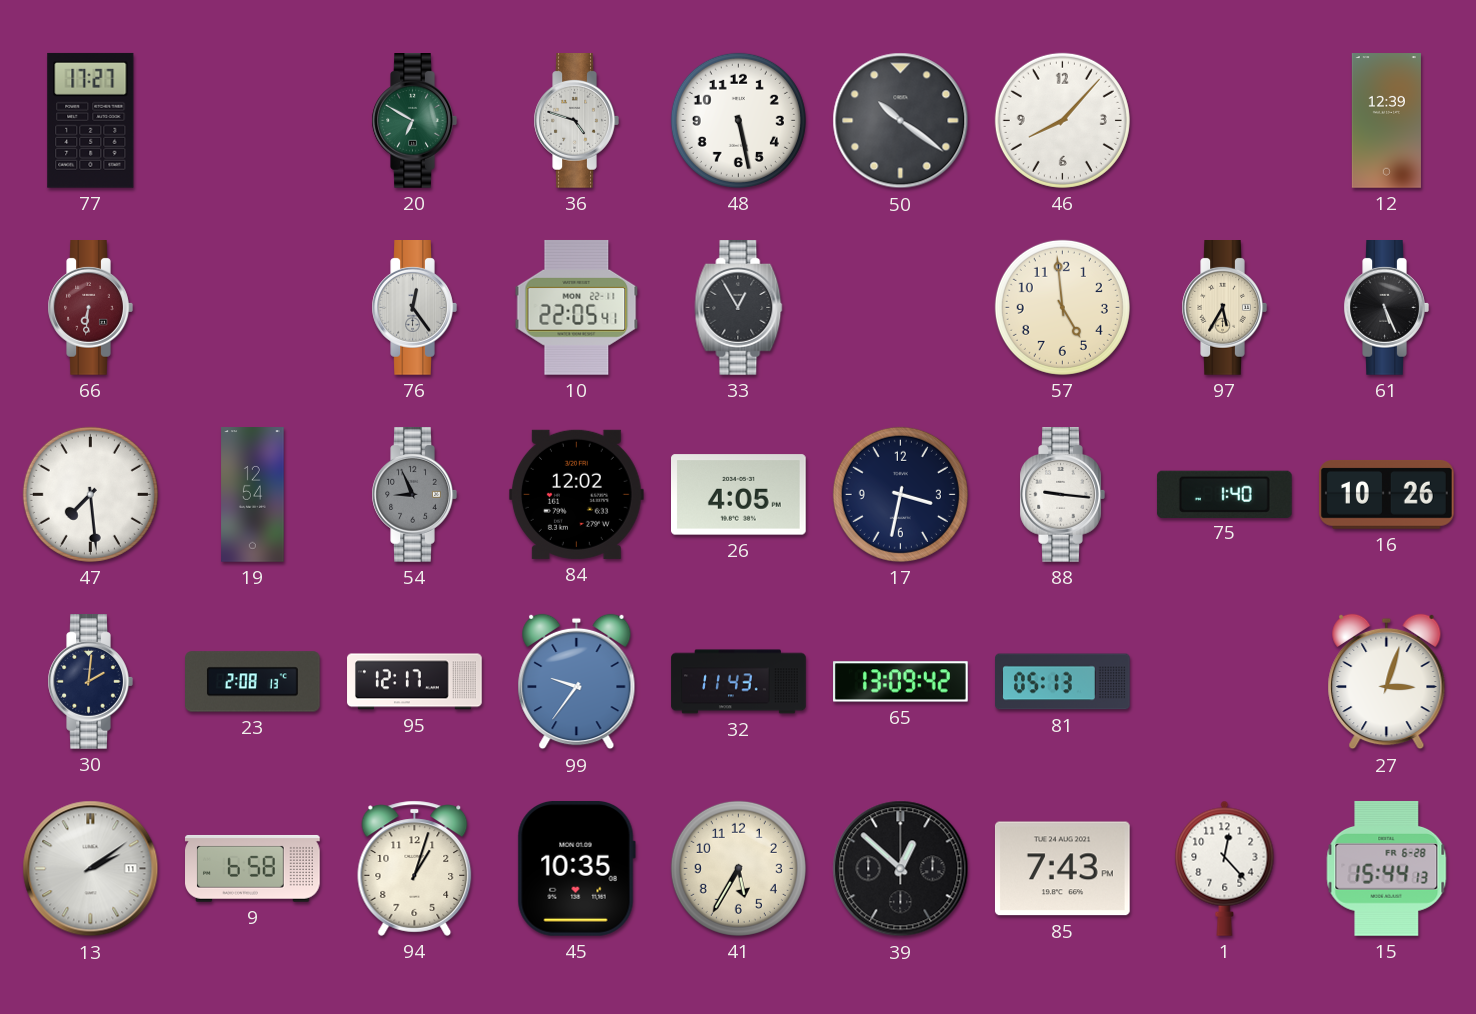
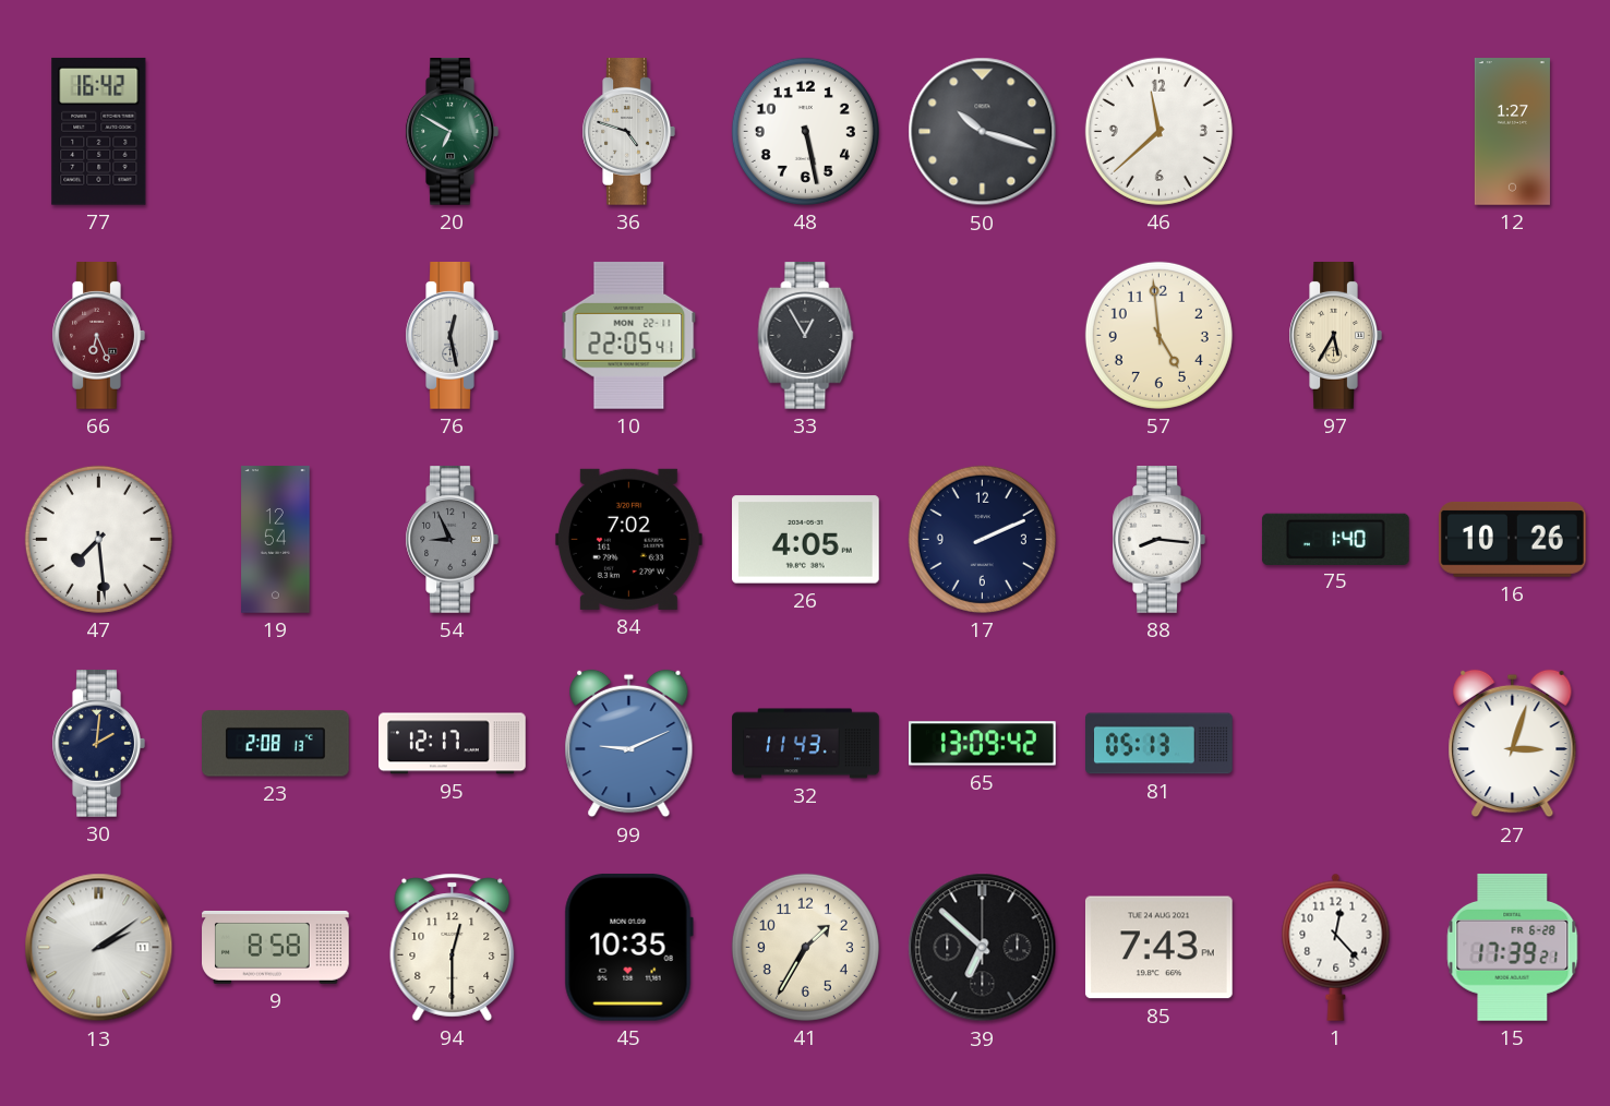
77: 17:27 -> 16:42 (99, 131)
50: 10:21 -> 10:18 (983, 132)
46: 8:07 -> 11:38 (1158, 131)
12: 12:39 -> 1:27 (1512, 132)
66: 6:31 -> 6:26 (98, 336)
76: 12:24 -> 12:28 (452, 336)
61: 5:26 -> none (1386, 308)
84: 12:02 -> 7:02 (628, 539)
17: 3:32 -> 2:11 (982, 539)
88: 9:16 -> 8:16 (1158, 540)
99: 9:36 -> 9:11 (629, 744)
9: 6:58 -> 8:58 (276, 947)
94: 1:03 -> 12:30 (453, 947)
41: 5:35 -> 1:35 (805, 947)
39: 12:52 -> 6:52 (983, 948)
15: 15:44 -> 17:39 (1513, 947)
